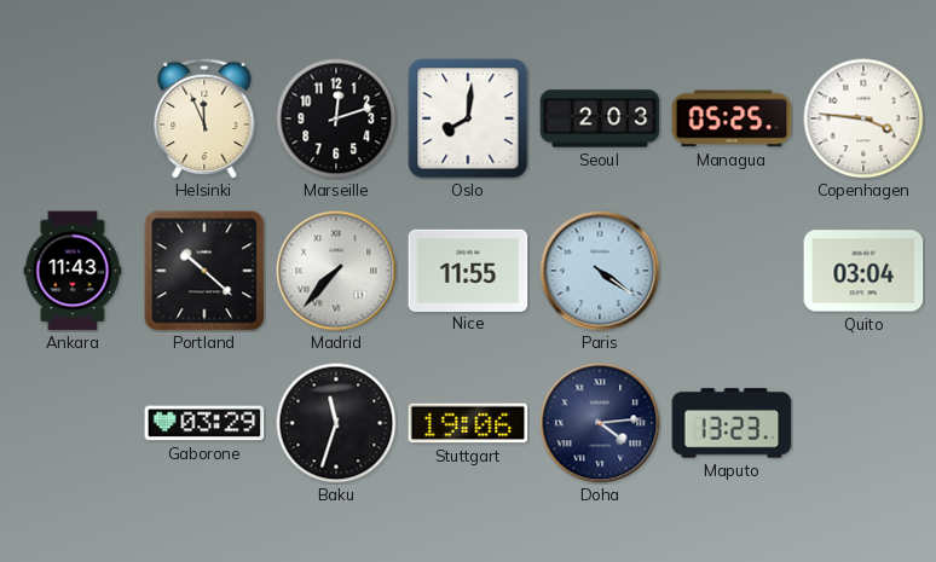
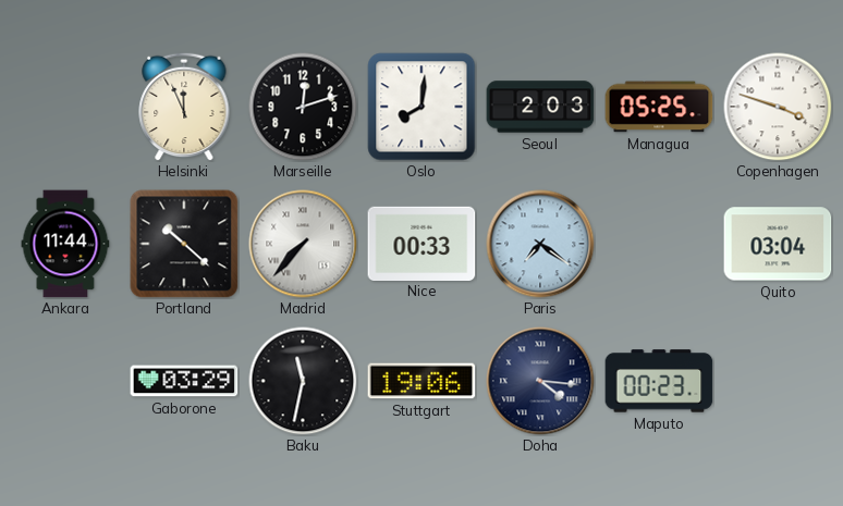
Copenhagen: 3:46 -> 3:48 (778, 107)
Ankara: 11:43 -> 11:44 (65, 244)
Nice: 11:55 -> 00:33 (421, 243)
Paris: 4:21 -> 7:21 (540, 244)
Baku: 11:33 -> 11:32 (303, 381)
Doha: 4:14 -> 4:16 (540, 381)
Maputo: 13:23 -> 00:23 (659, 381)
